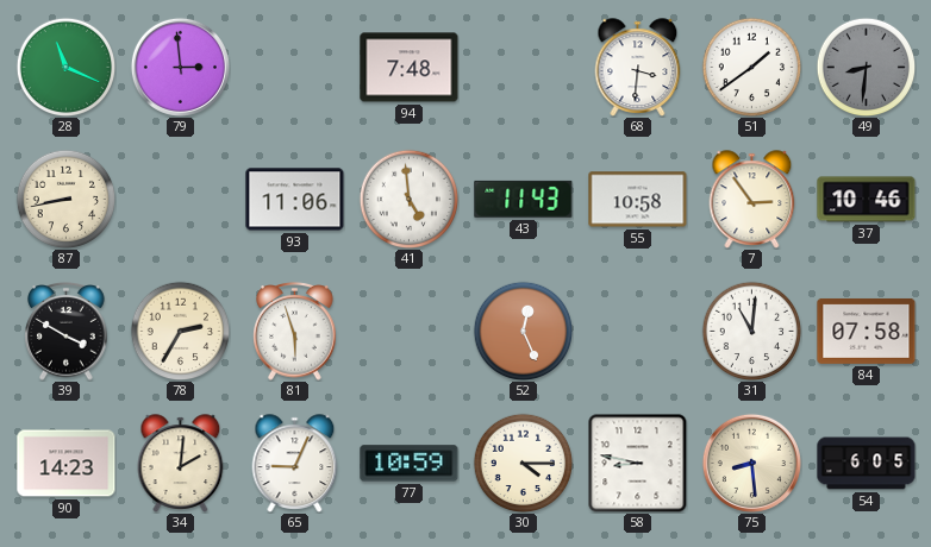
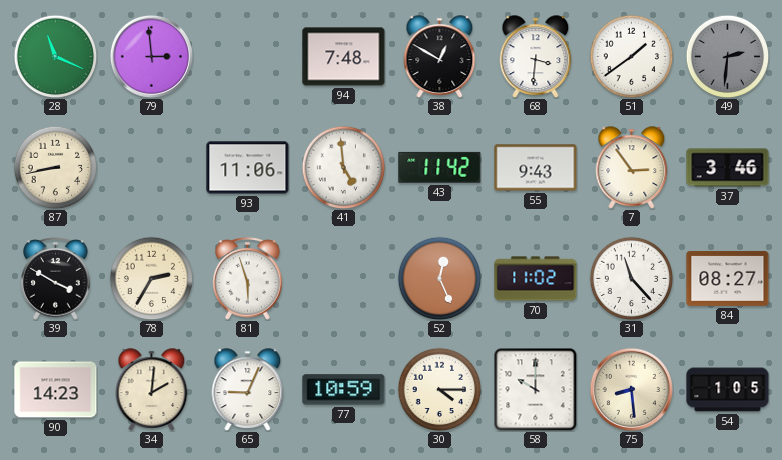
38: none -> 12:50 (440, 57)
49: 8:31 -> 2:31 (727, 56)
43: 11:43 -> 11:42 (440, 167)
55: 10:58 -> 9:43 (536, 168)
37: 10:46 -> 3:46 (728, 168)
70: none -> 11:02 (536, 279)
31: 11:01 -> 11:23 (631, 278)
84: 07:58 -> 08:27 (728, 278)
58: 8:47 -> 10:00 (535, 389)
54: 6:05 -> 1:05 (728, 390)
